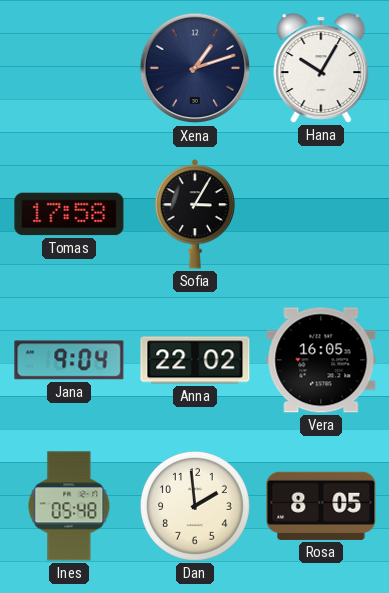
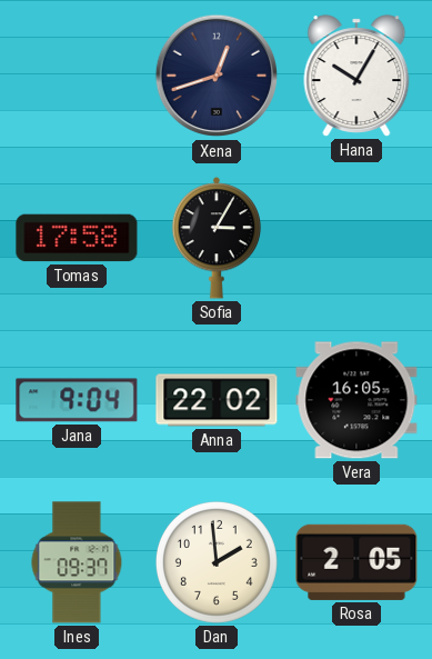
Xena: 1:12 -> 12:42 (217, 76)
Ines: 05:48 -> 09:37 (77, 562)
Rosa: 8:05 -> 2:05 (356, 562)
